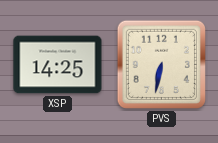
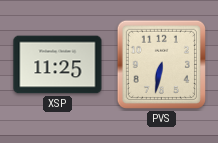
XSP: 14:25 -> 11:25 (58, 65)
